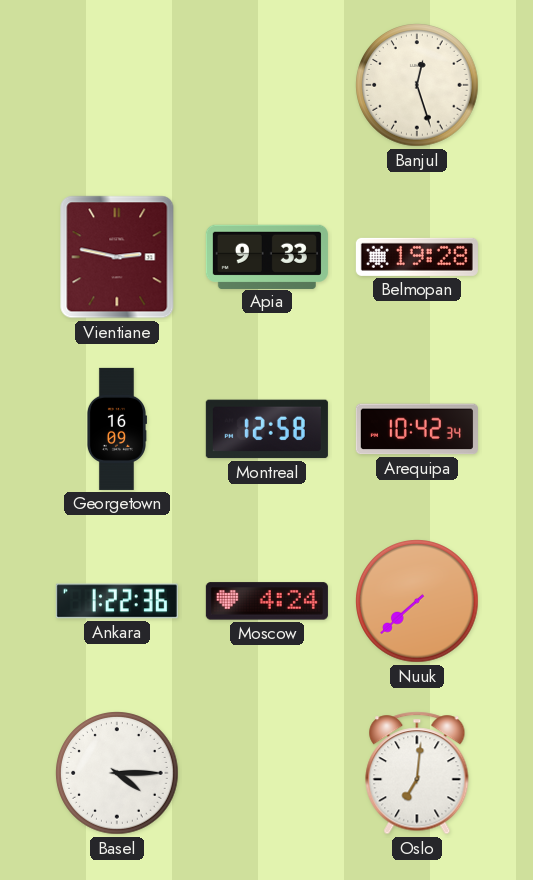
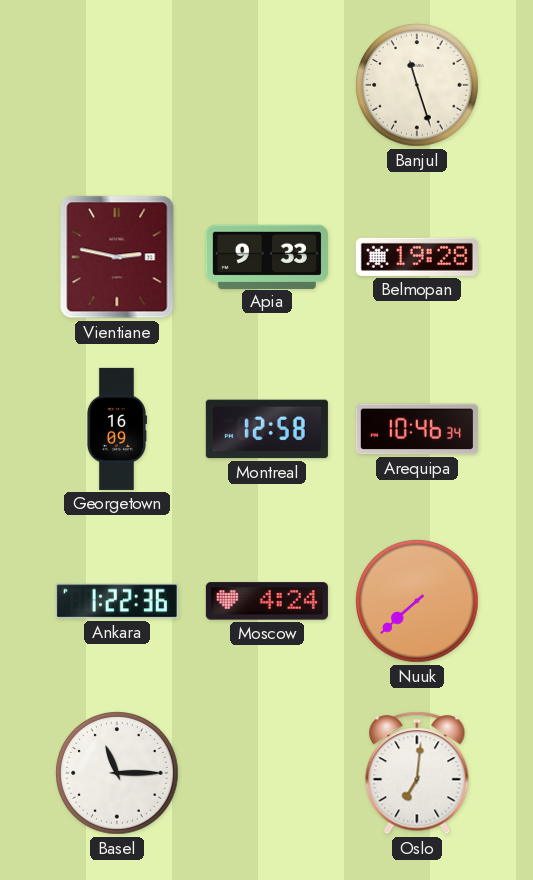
Banjul: 12:27 -> 11:27 (417, 85)
Arequipa: 10:42 -> 10:46 (417, 429)
Basel: 4:15 -> 11:15 (117, 773)
